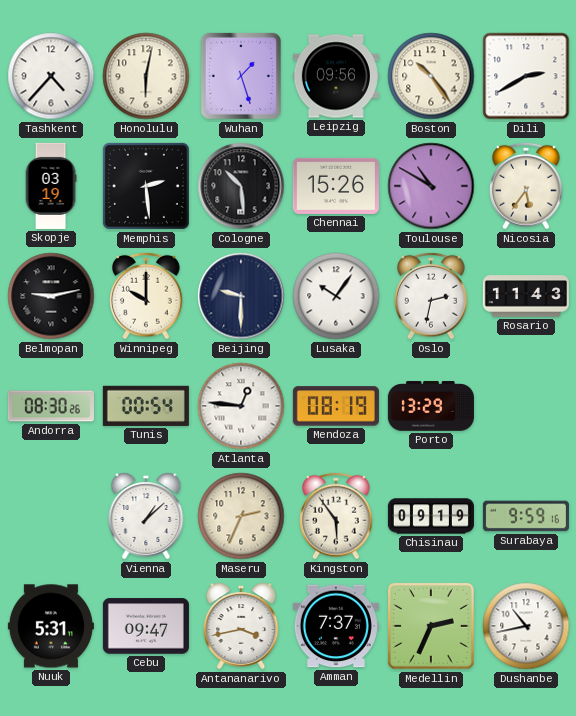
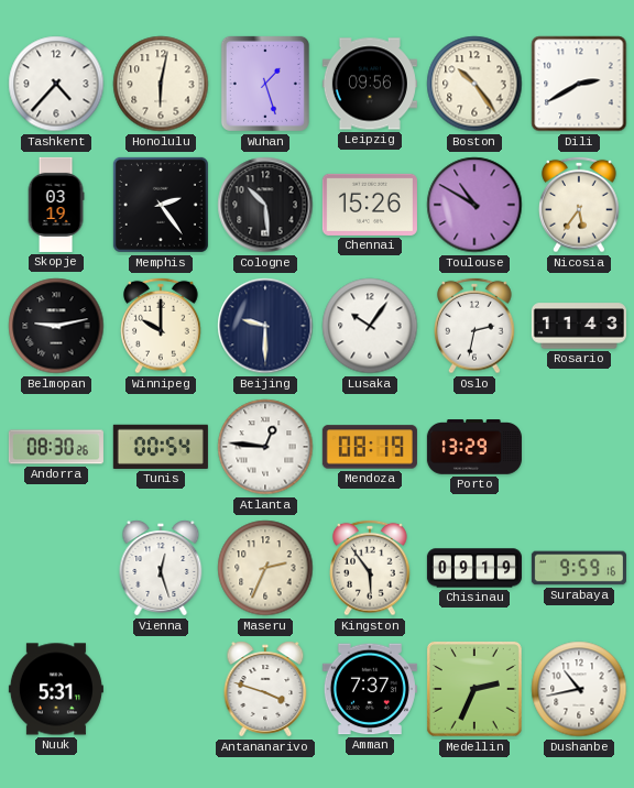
Memphis: 2:29 -> 2:24 (161, 205)
Vienna: 1:08 -> 12:27 (161, 568)
Cebu: 09:47 -> none (146, 626)
Antananarivo: 3:43 -> 3:48 (265, 689)
